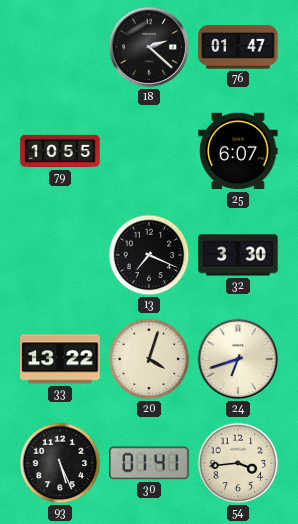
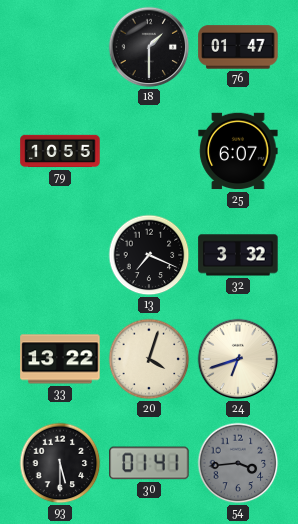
18: 2:22 -> 1:30 (149, 47)
32: 3:30 -> 3:32 (238, 255)
93: 5:26 -> 5:30 (60, 463)
54 dial: cream -> grey (238, 463)
